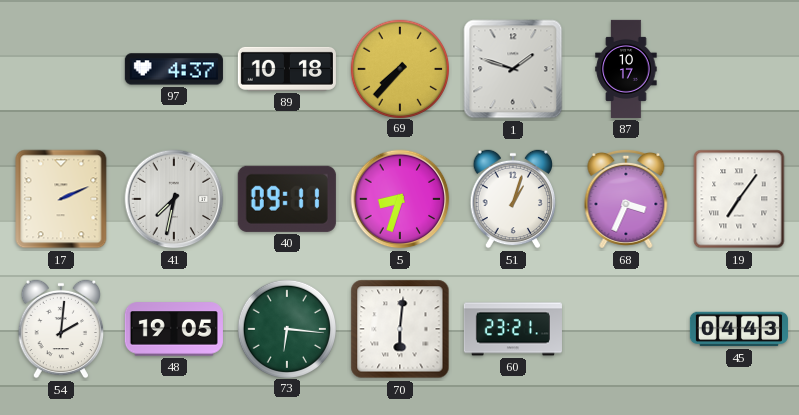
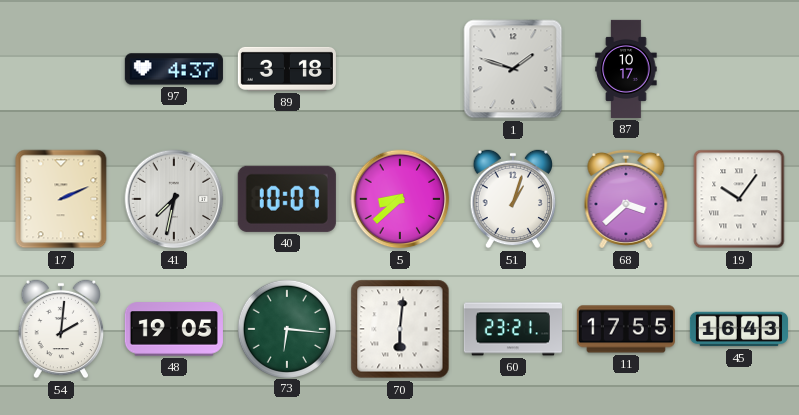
89: 10:18 -> 3:18 (287, 69)
69: 7:37 -> none (399, 68)
40: 09:11 -> 10:07 (287, 199)
5: 8:33 -> 8:38 (400, 199)
68: 3:34 -> 3:38 (626, 199)
19: 7:06 -> 10:06 (739, 199)
11: none -> 17:55 (626, 329)
45: 04:43 -> 16:43 (739, 329)
